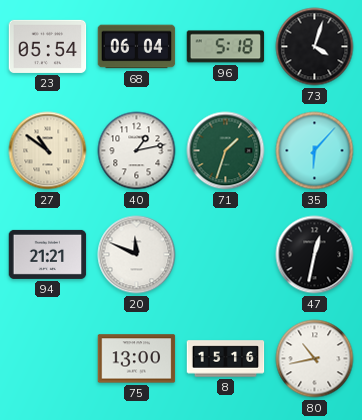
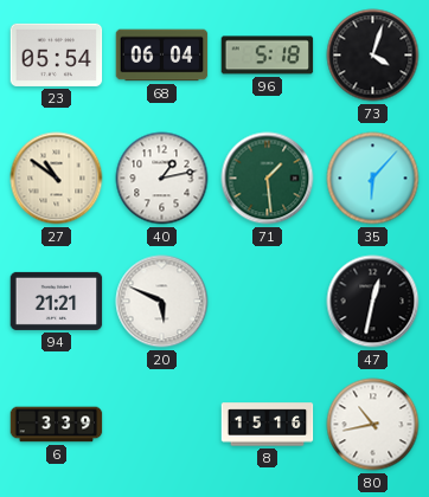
71: 1:33 -> 1:29 (268, 179)
20: 11:49 -> 5:49 (162, 302)
6: none -> 3:39 (57, 425)
75: 13:00 -> none (137, 359)
